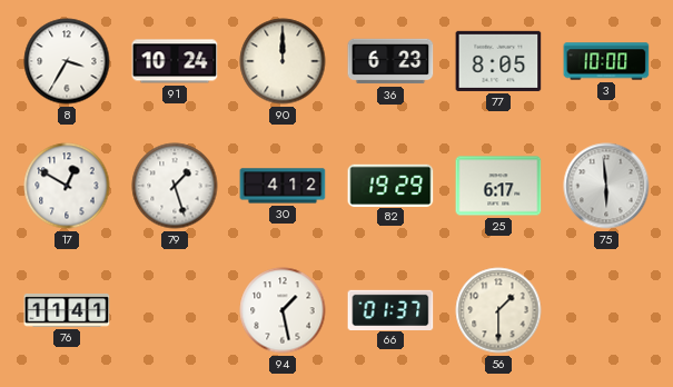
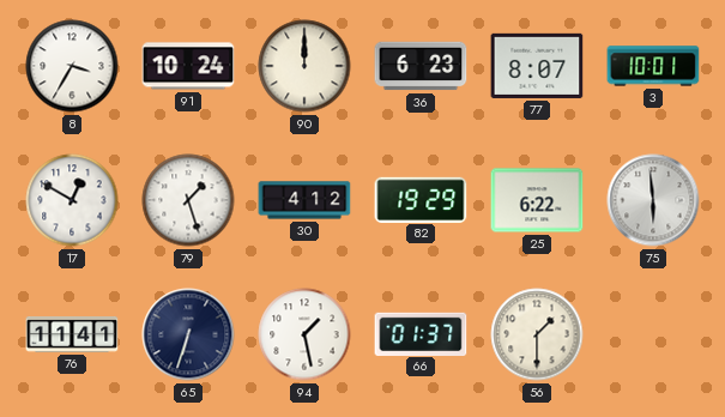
77: 8:05 -> 8:07 (537, 66)
3: 10:00 -> 10:01 (653, 66)
25: 6:17 -> 6:22 (537, 200)
65: none -> 6:33 (188, 334)
